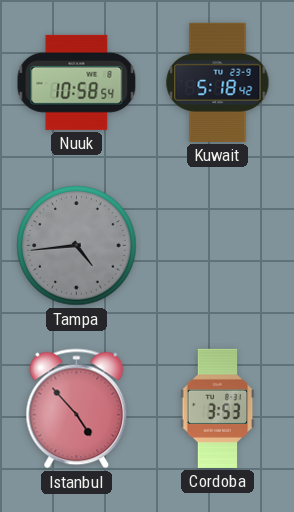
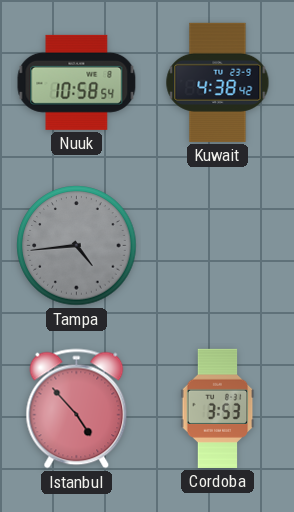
Kuwait: 5:18 -> 4:38 (218, 82)
